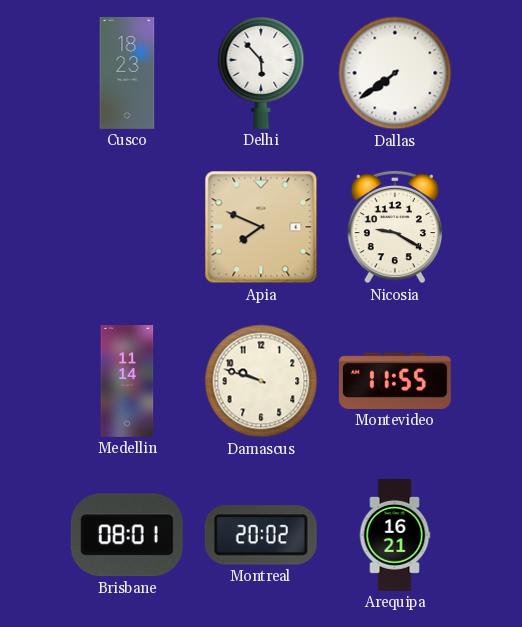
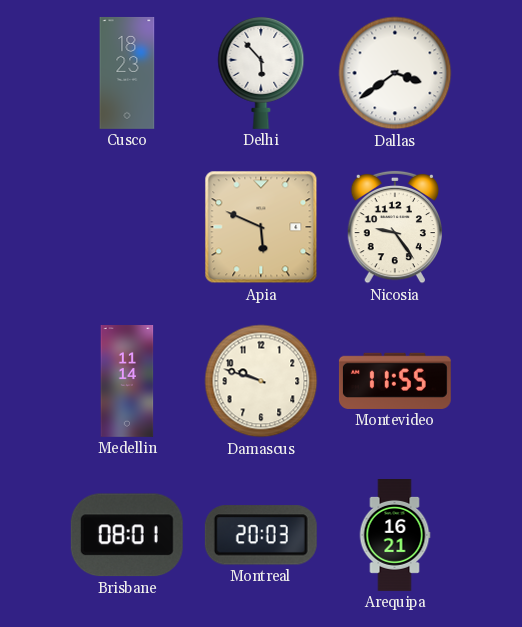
Dallas: 7:39 -> 3:39 (395, 73)
Apia: 7:49 -> 5:49 (261, 227)
Nicosia: 9:20 -> 9:24 (395, 227)
Montreal: 20:02 -> 20:03 (261, 535)
